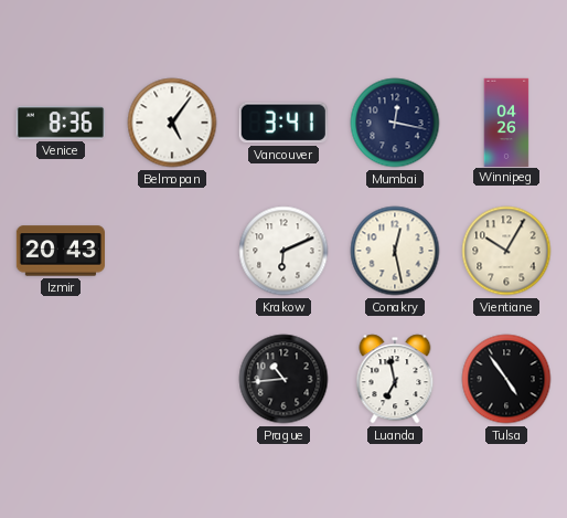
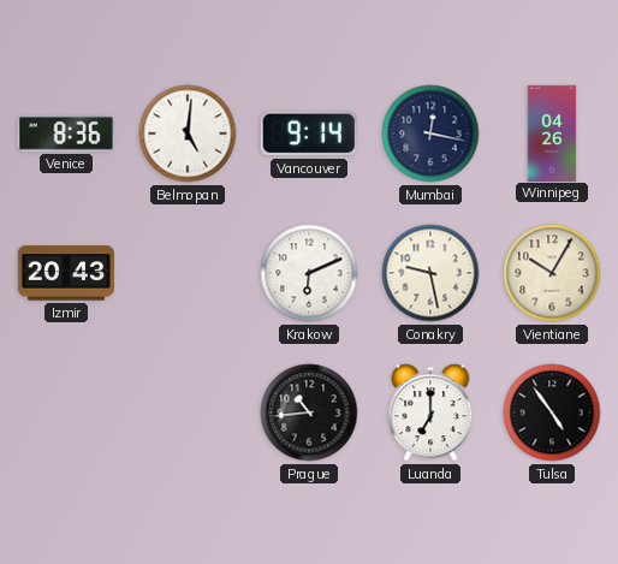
Belmopan: 5:06 -> 5:01 (188, 133)
Vancouver: 3:41 -> 9:14 (309, 133)
Conakry: 12:28 -> 9:28 (430, 273)
Luanda: 6:58 -> 7:00 (430, 412)
